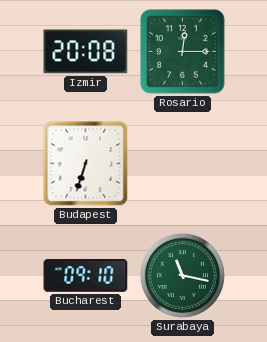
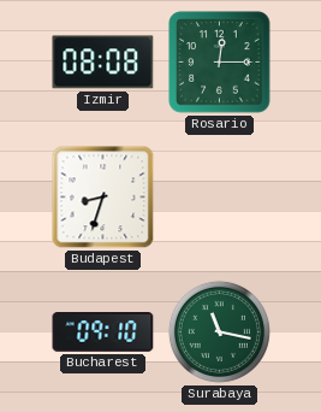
Izmir: 20:08 -> 08:08 (103, 63)
Budapest: 6:33 -> 8:33 (103, 198)
